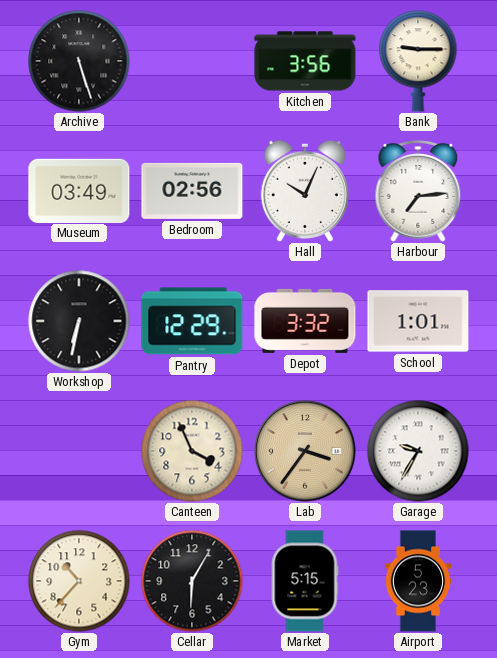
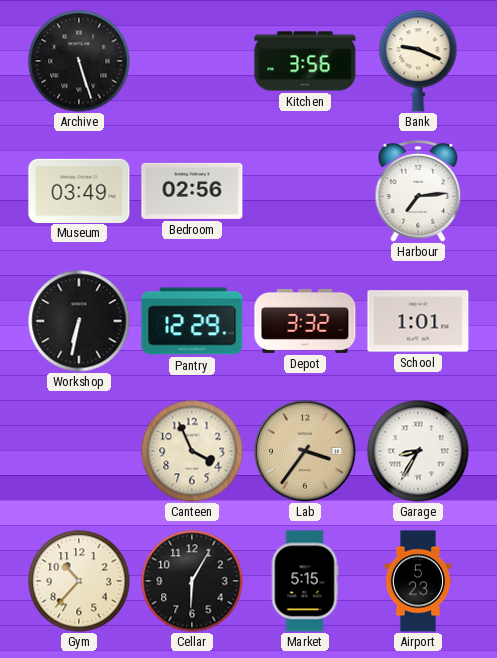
Bank: 9:15 -> 9:19 (418, 61)
Hall: 10:04 -> none (305, 191)
Garage: 9:35 -> 8:35 (418, 451)
